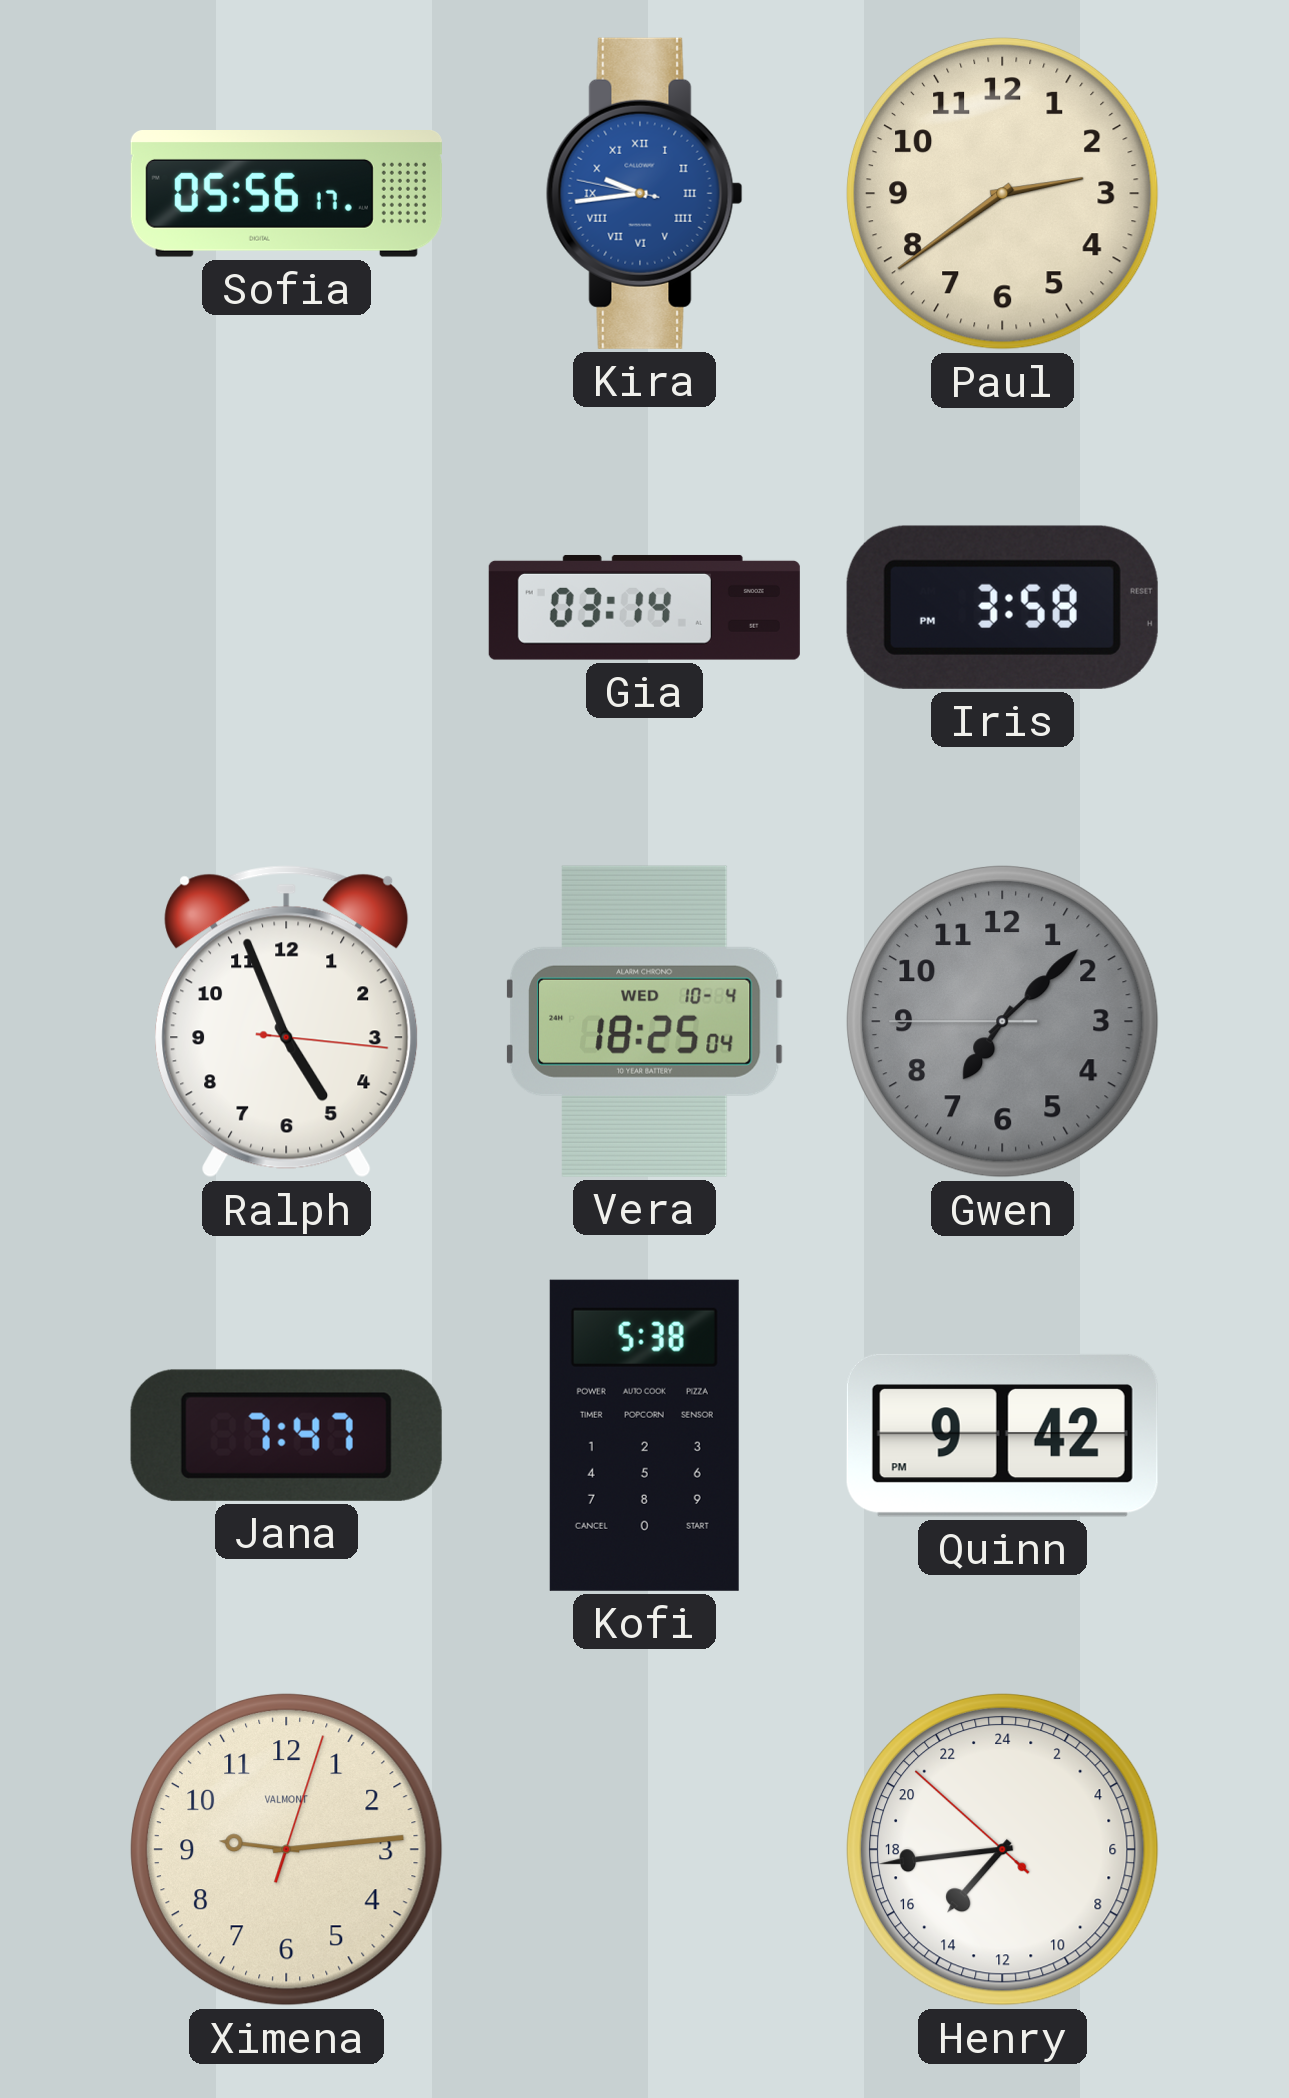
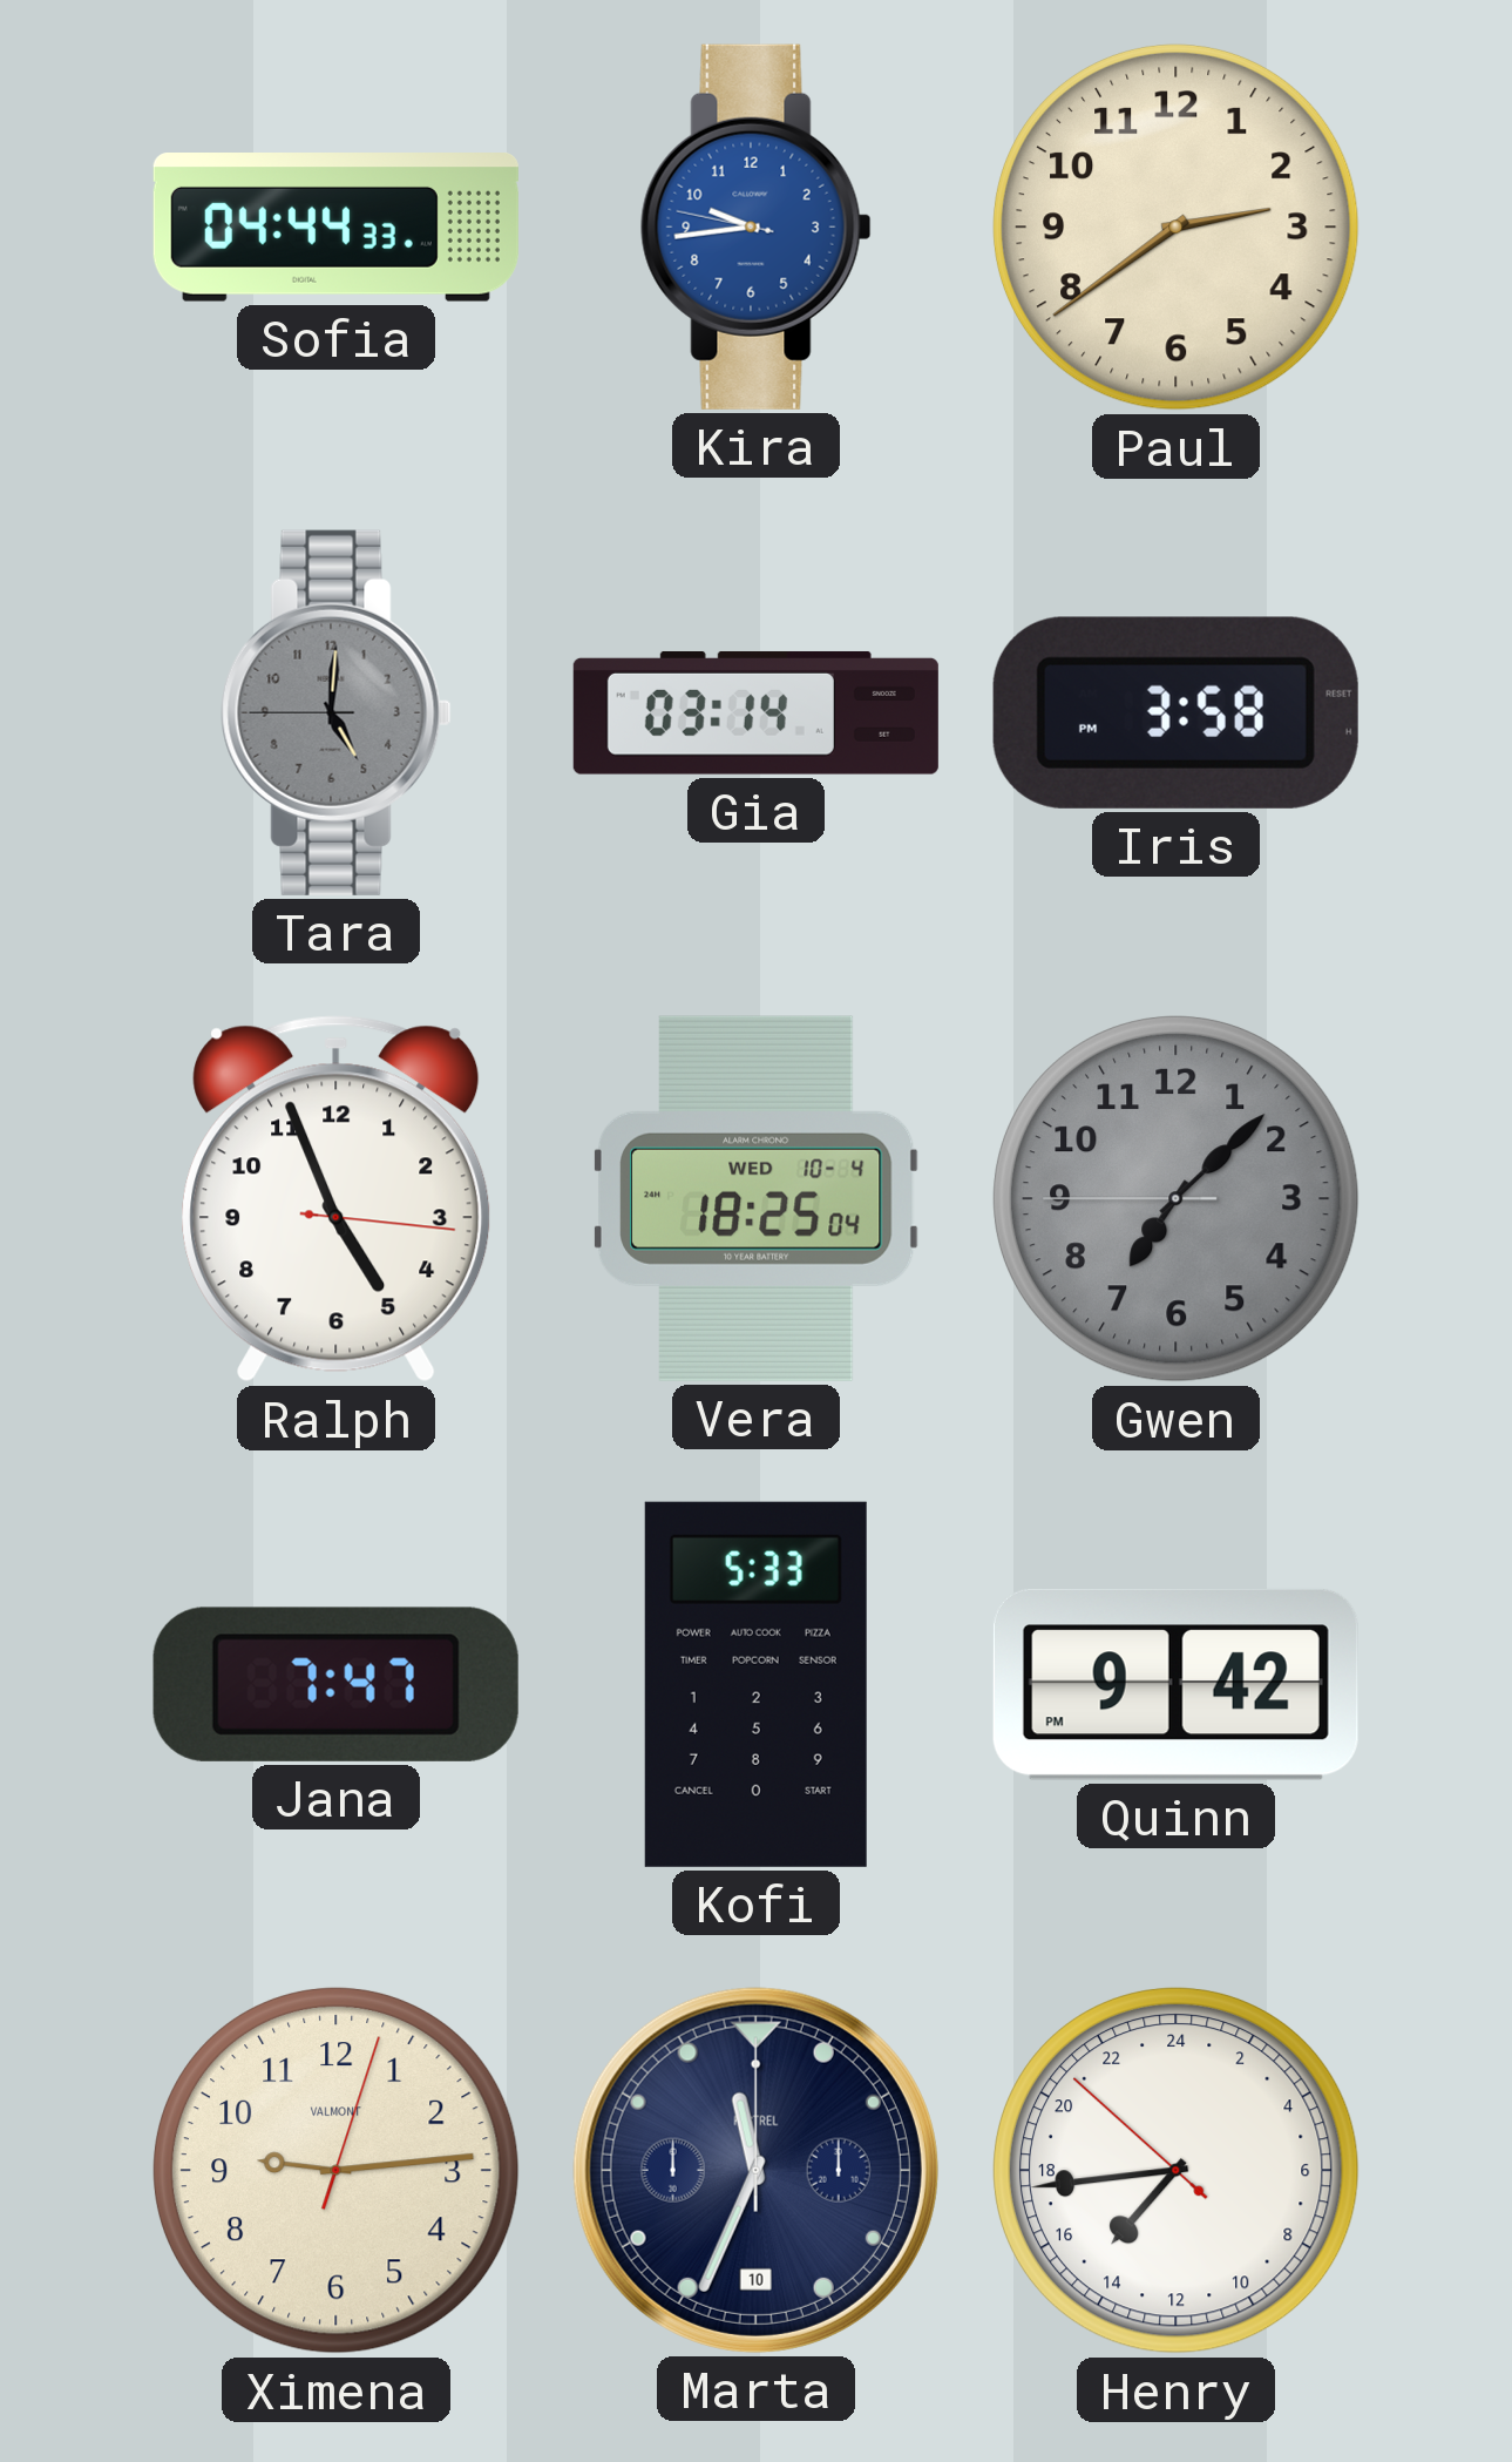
Sofia: 05:56 -> 04:44 (335, 228)
Kira numerals: Roman -> Arabic (755, 226)
Tara: none -> 5:00 (335, 712)
Kofi: 5:38 -> 5:33 (755, 1684)
Marta: none -> 11:34 (755, 2170)
